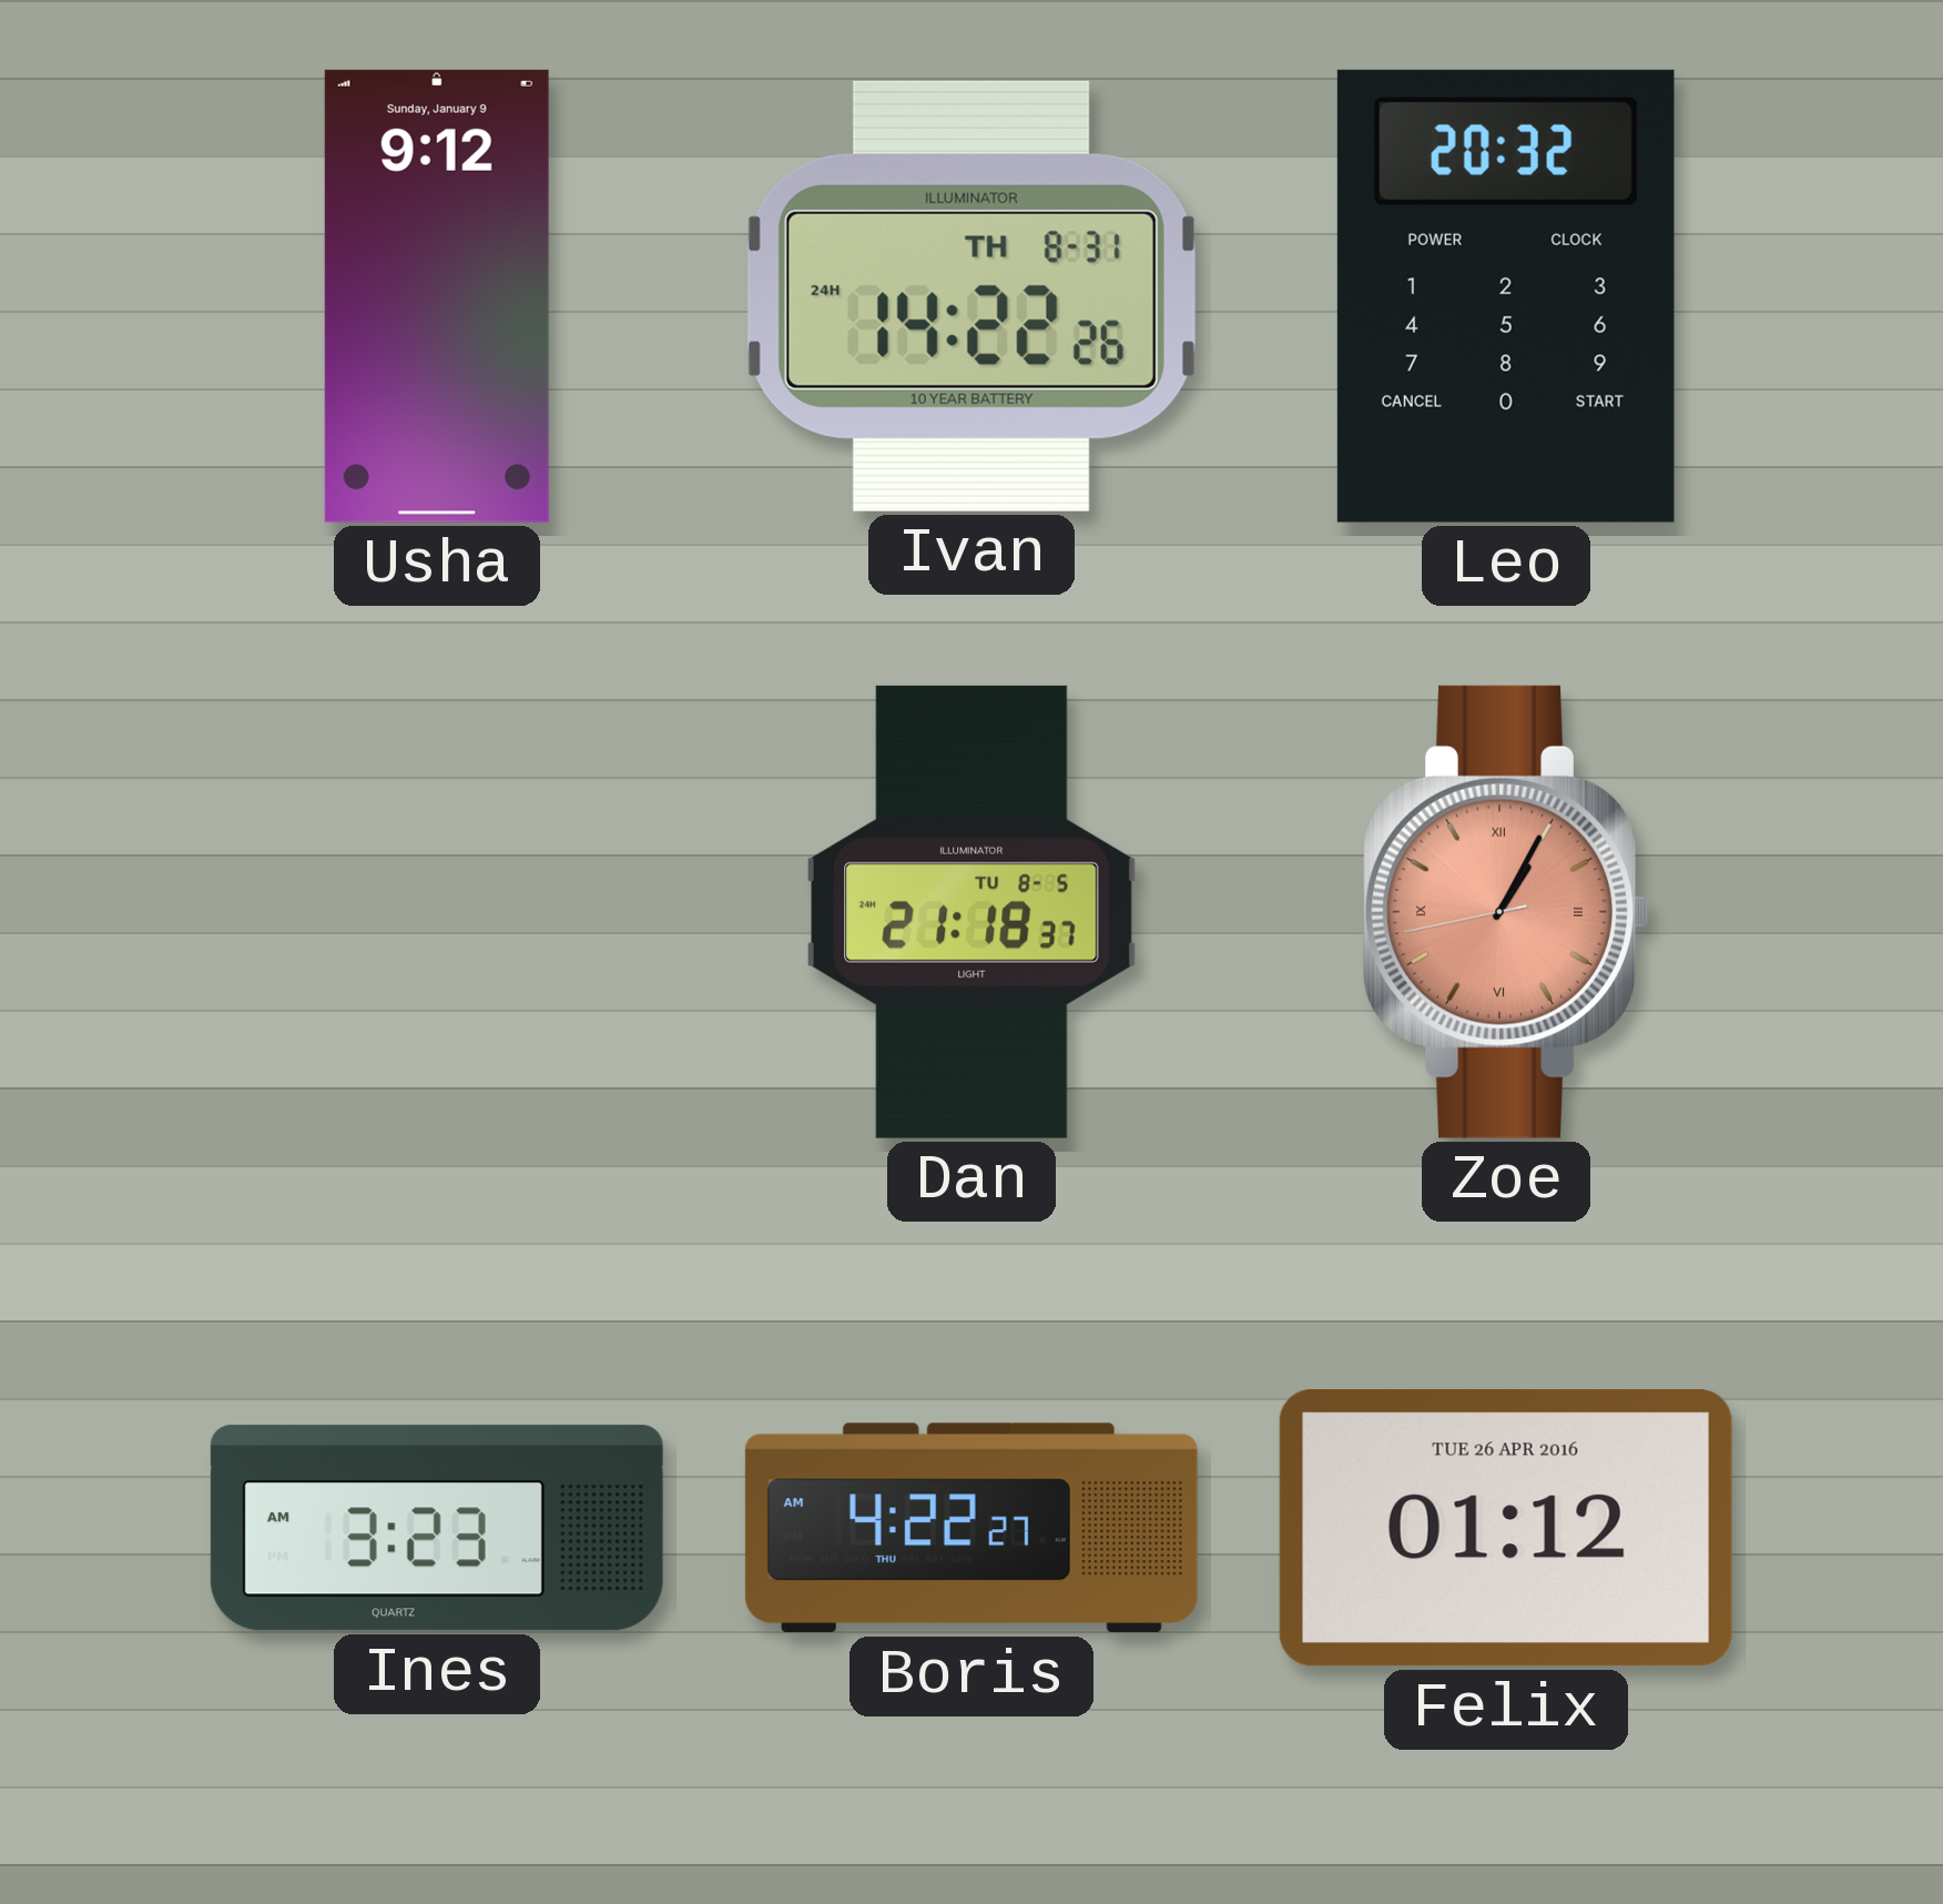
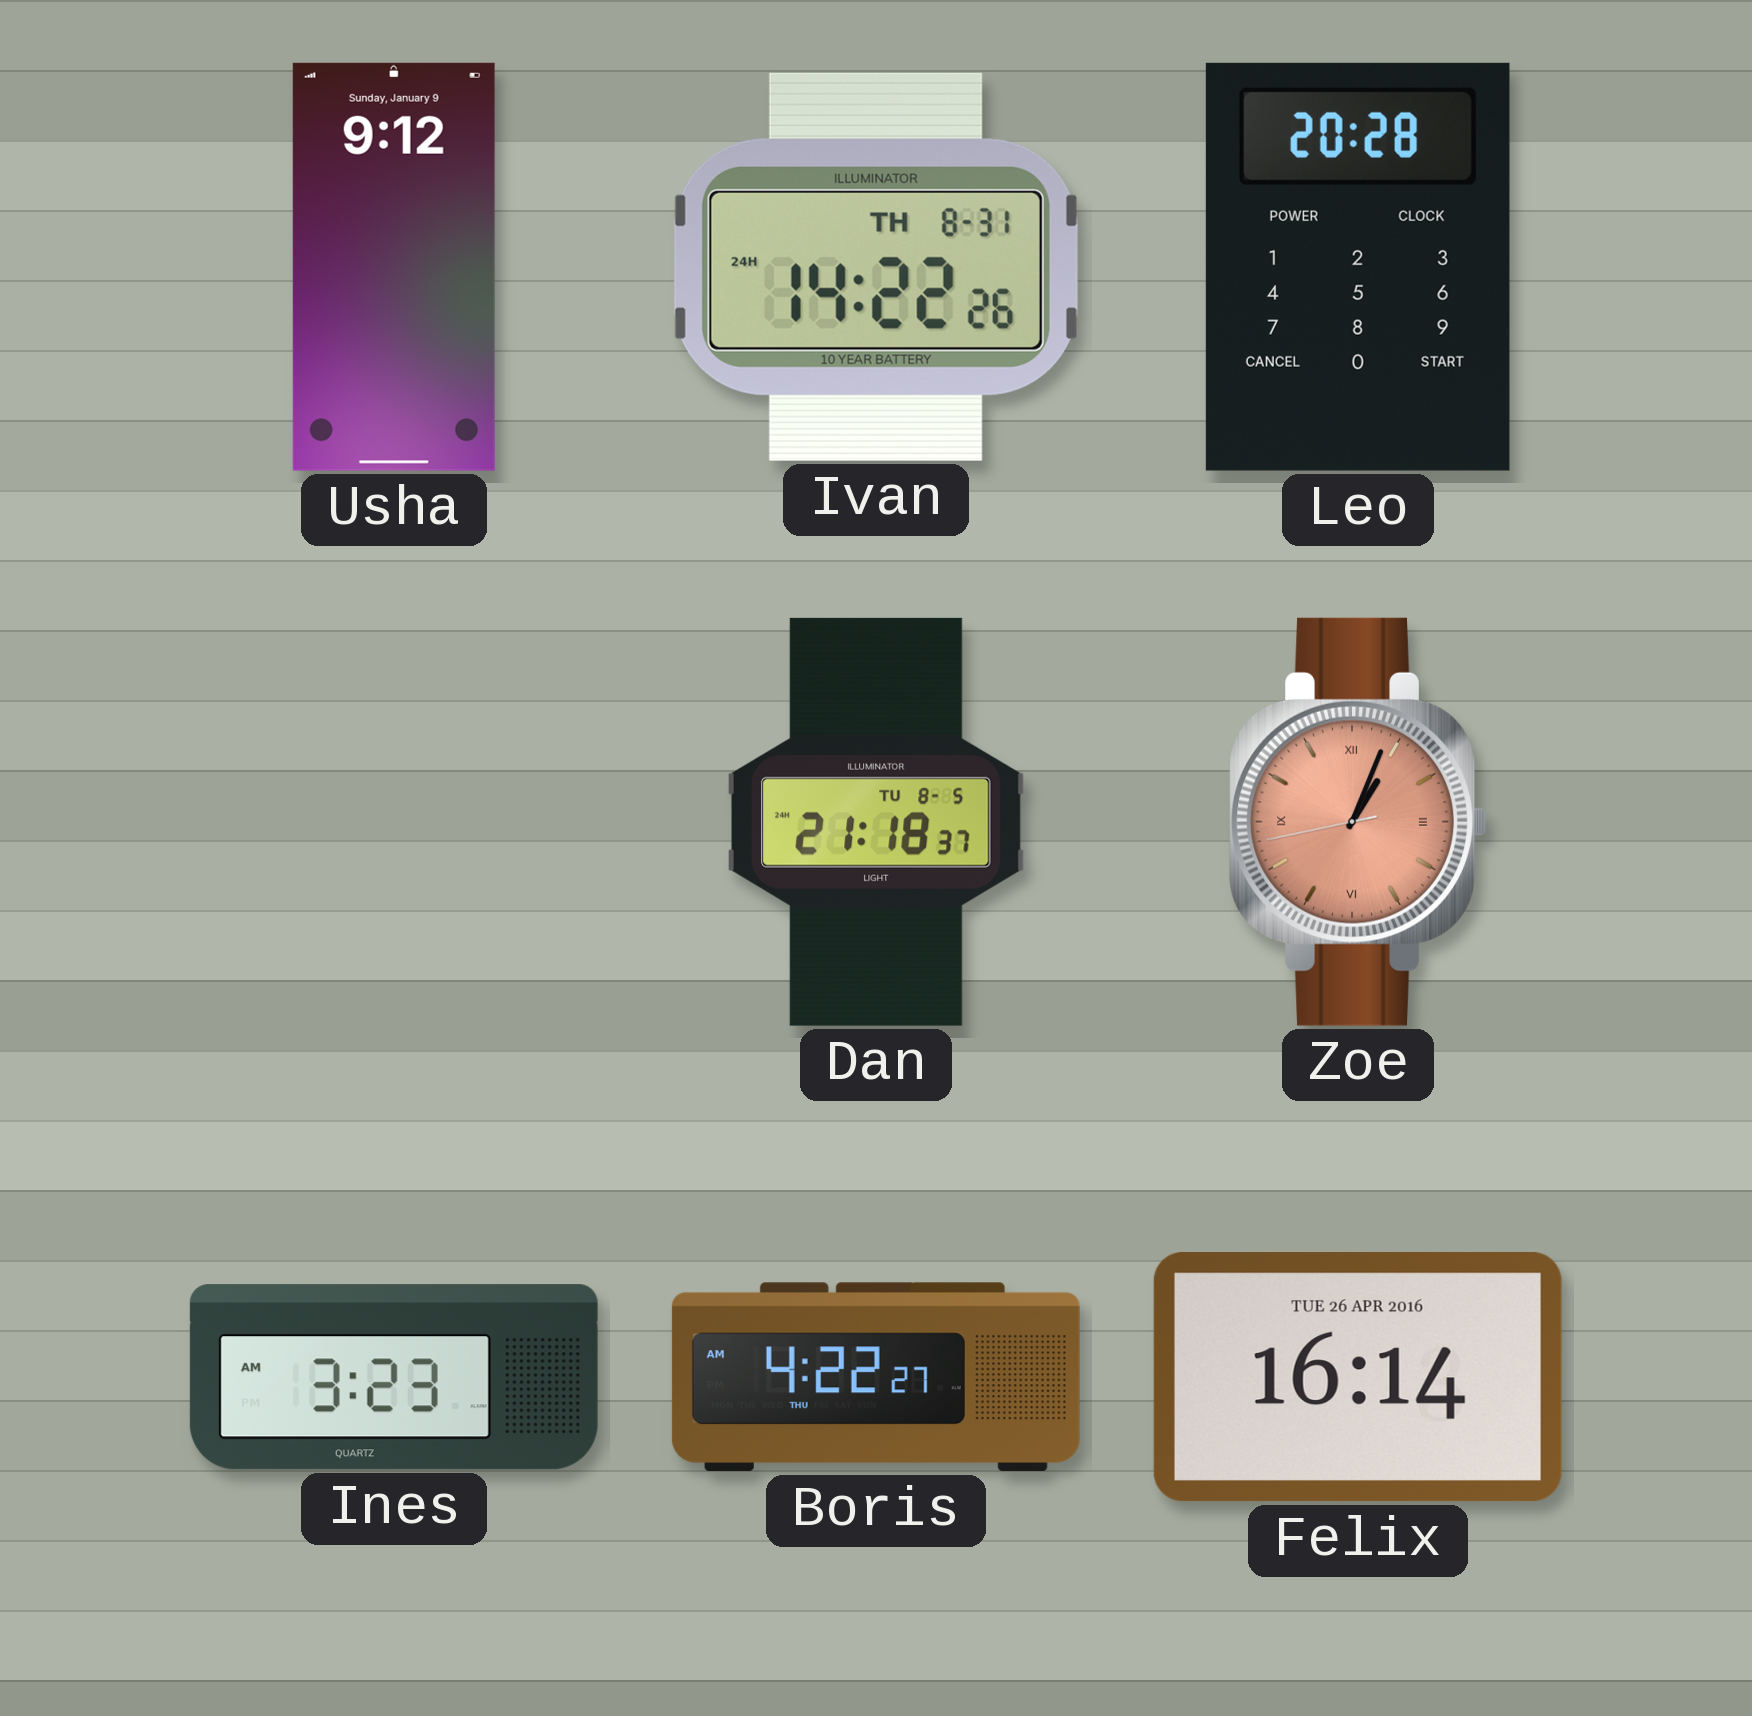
Leo: 20:32 -> 20:28 (1358, 267)
Zoe: 1:04 -> 1:03 (1358, 822)
Felix: 01:12 -> 16:14 (1358, 1377)
